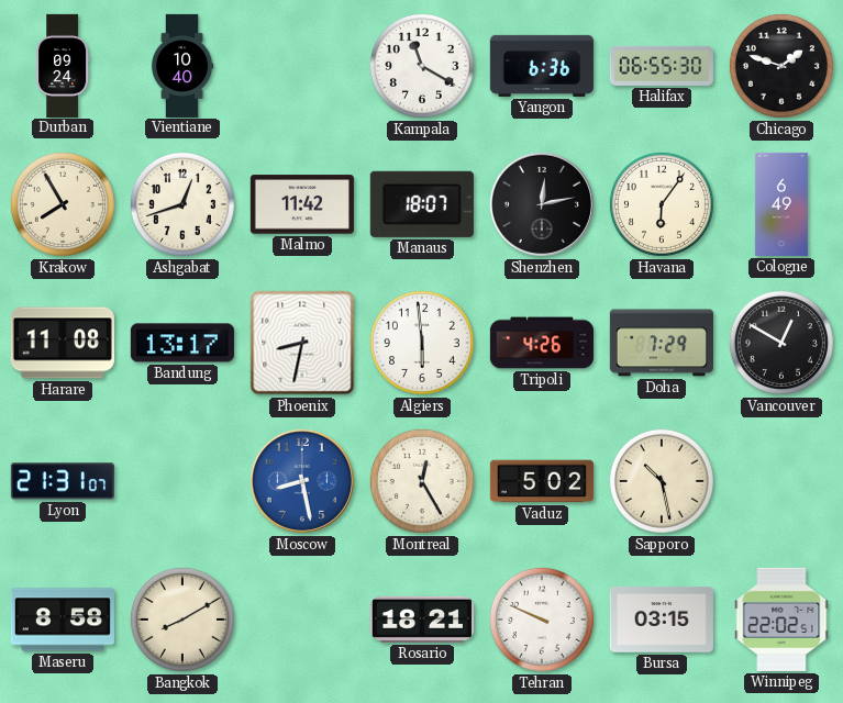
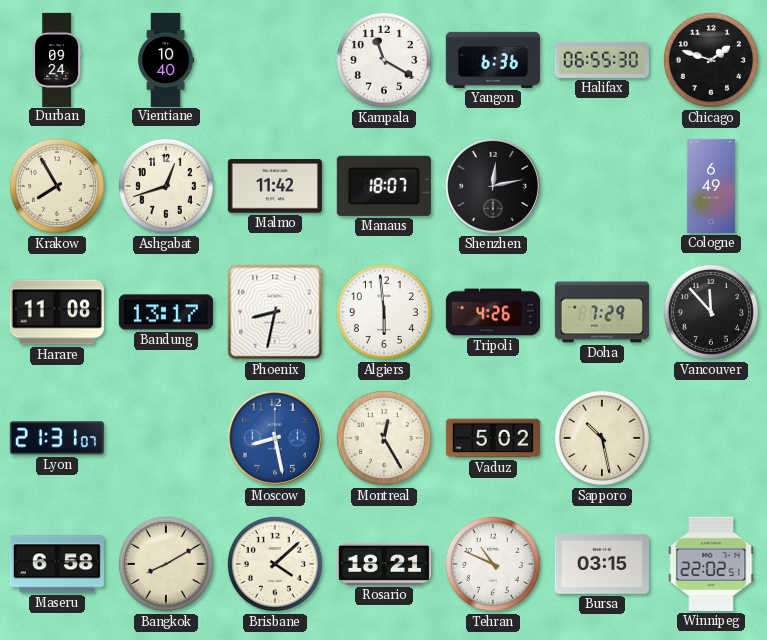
Havana: 6:06 -> none (662, 204)
Vancouver: 12:50 -> 11:53 (711, 312)
Maseru: 8:58 -> 6:58 (57, 564)
Brisbane: none -> 4:08 (275, 564)
Tehran: 9:49 -> 10:49 (493, 564)
